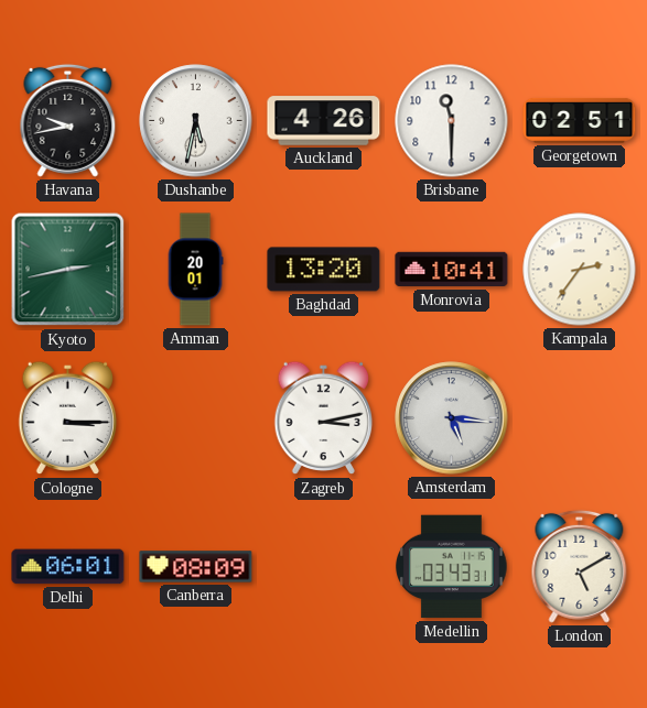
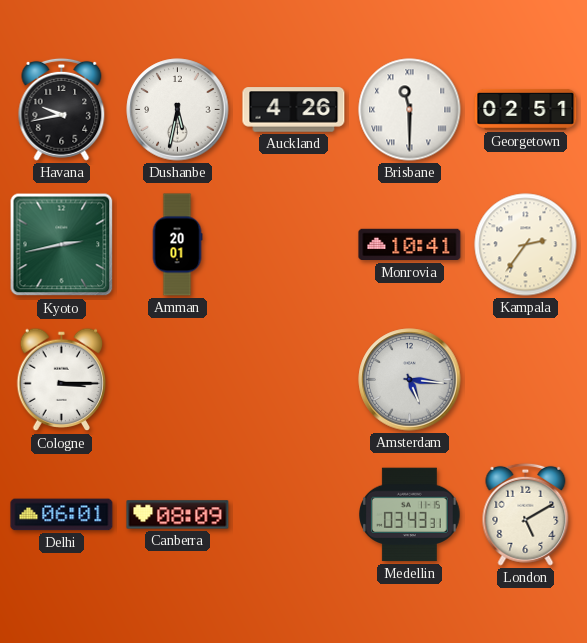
Brisbane numerals: Arabic -> Roman (410, 110)
Baghdad: 13:20 -> none (324, 270)
Zagreb: 3:13 -> none (324, 418)
